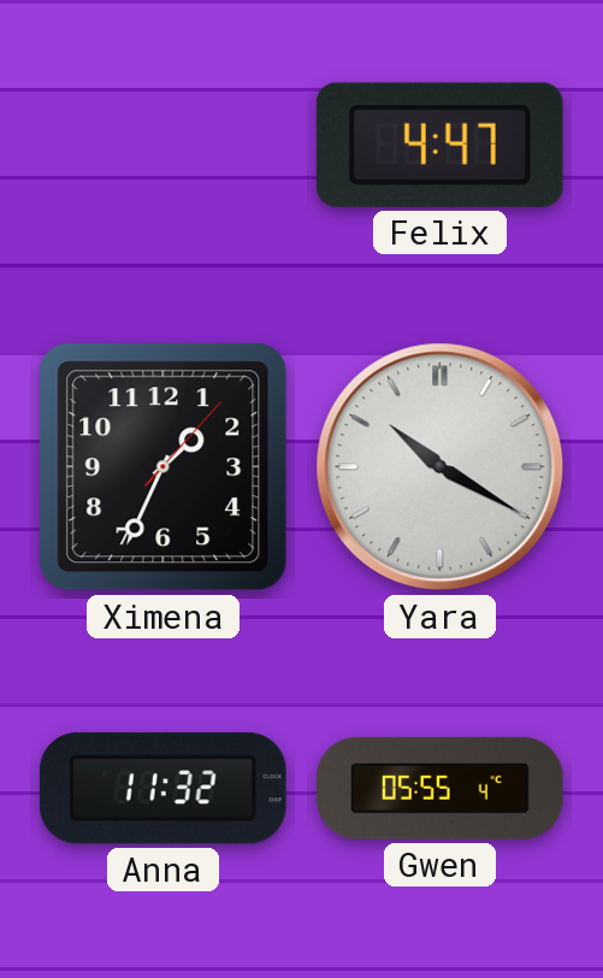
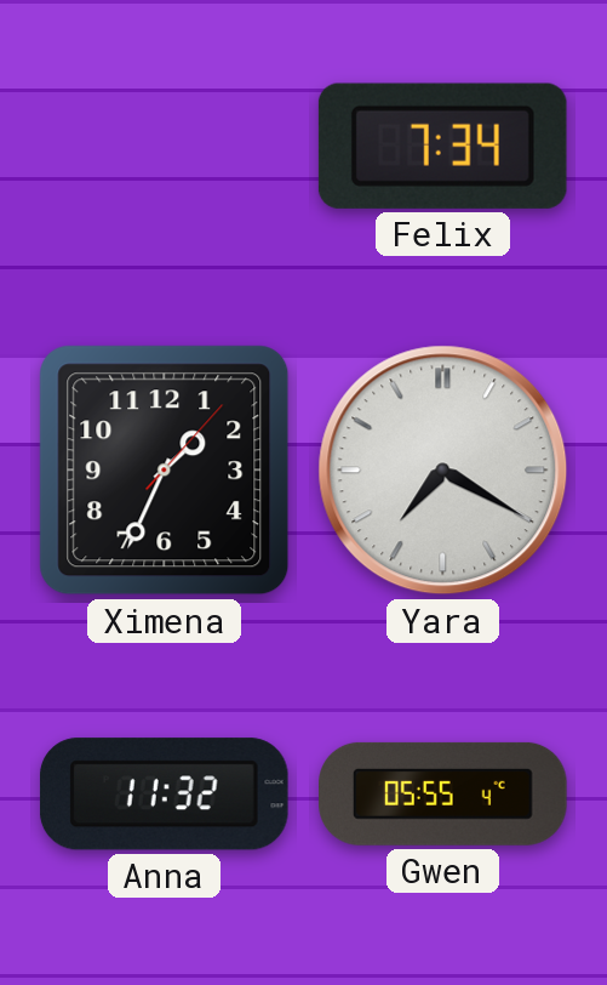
Felix: 4:47 -> 7:34 (442, 146)
Yara: 10:20 -> 7:20 (443, 471)
